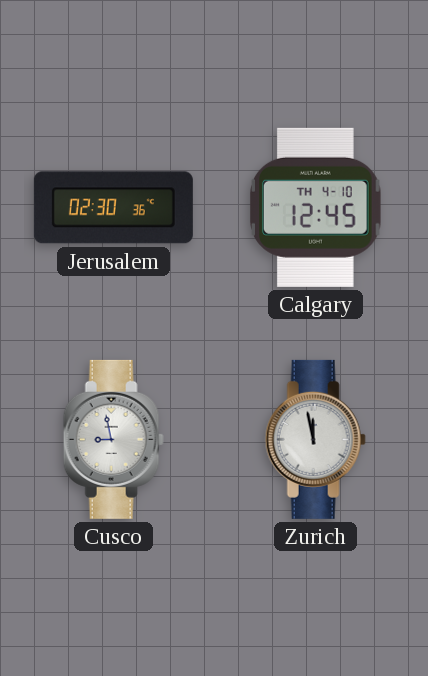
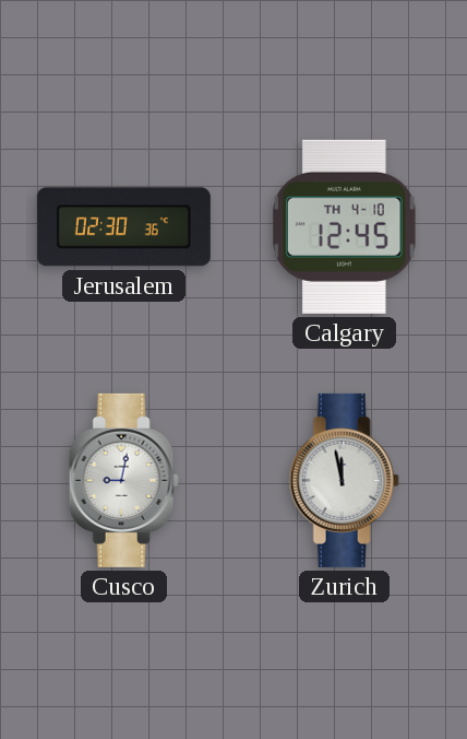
Cusco: 8:58 -> 9:02 (123, 480)
